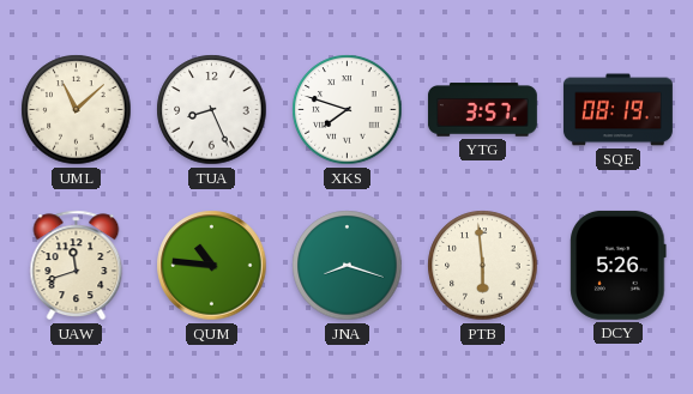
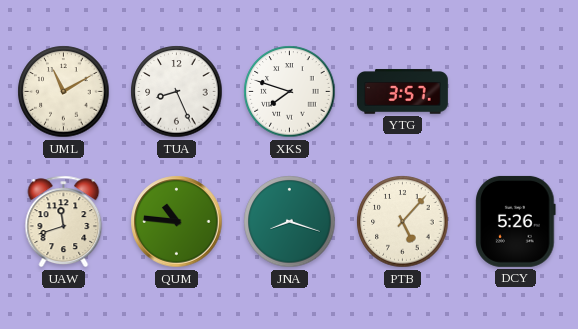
UML: 11:08 -> 11:10 (64, 92)
SQE: 08:19 -> none (617, 110)
PTB: 5:59 -> 5:07 (403, 222)
